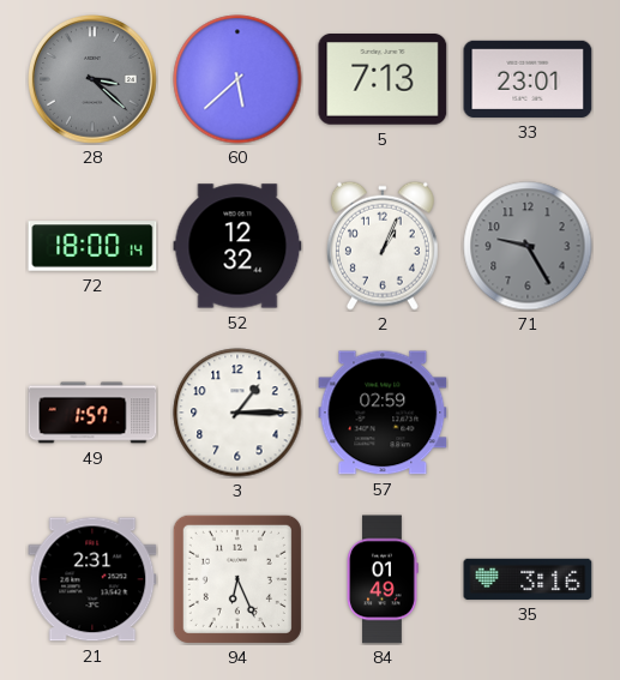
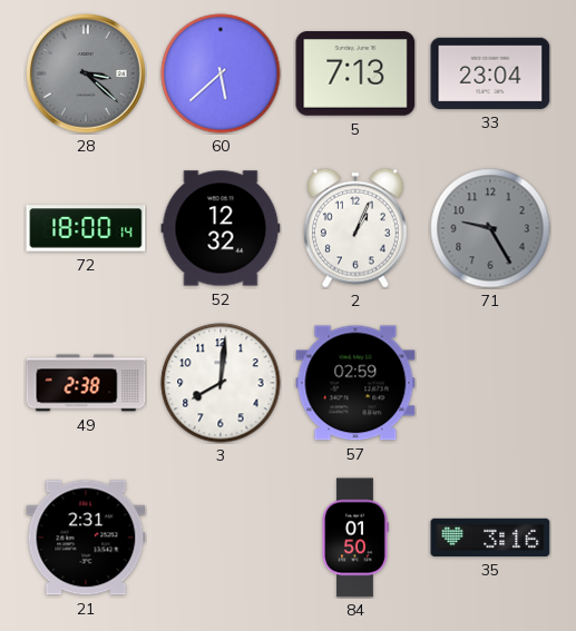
33: 23:01 -> 23:04 (490, 73)
49: 1:57 -> 2:38 (86, 383)
3: 1:15 -> 8:01 (221, 383)
94: 6:26 -> none (237, 579)
84: 01:49 -> 01:50 (355, 538)
